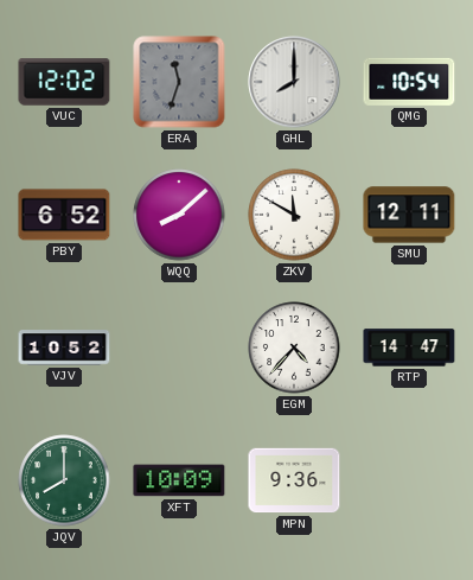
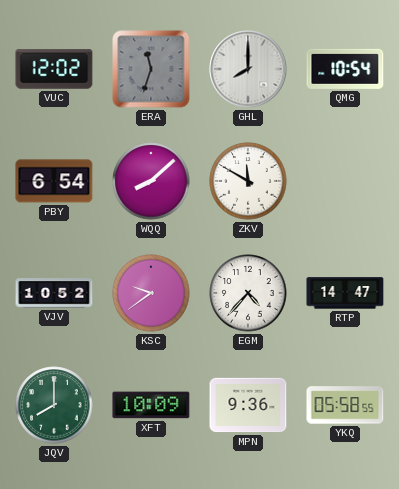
PBY: 6:52 -> 6:54 (54, 181)
SMU: 12:11 -> none (409, 215)
KSC: none -> 9:39 (151, 293)
YKQ: none -> 05:58 (345, 405)
